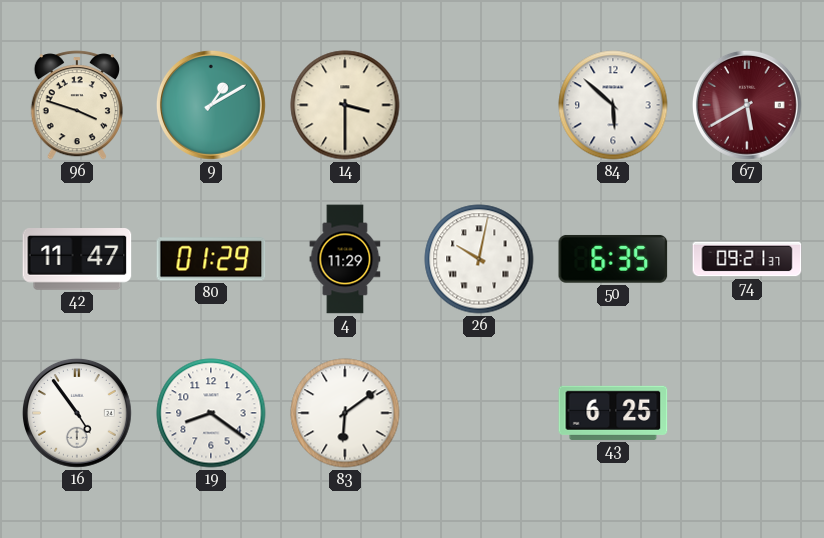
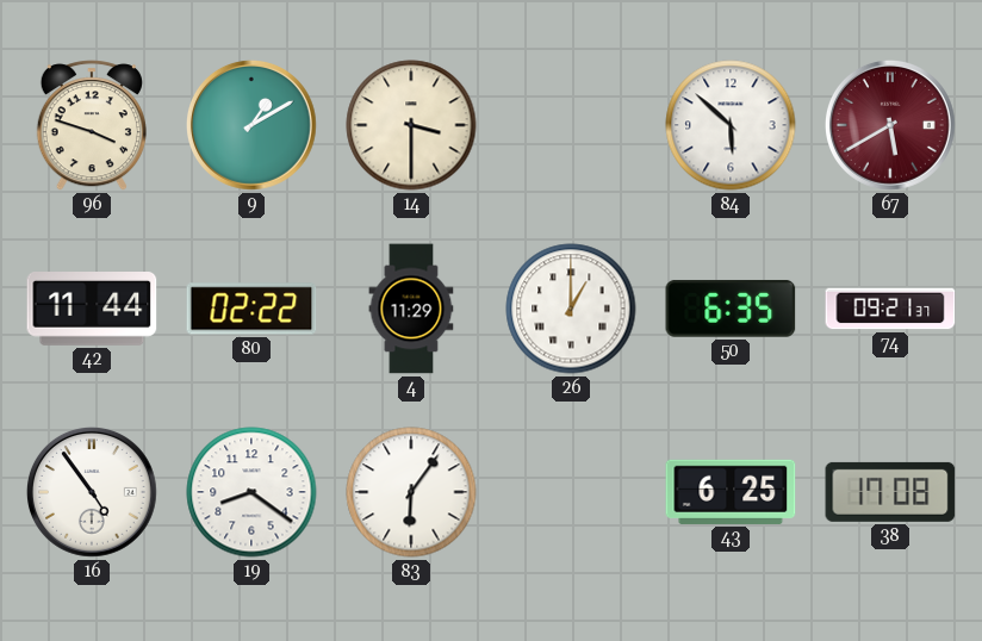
42: 11:47 -> 11:44 (92, 310)
80: 01:29 -> 02:22 (251, 309)
26: 10:02 -> 1:00 (571, 309)
83: 6:09 -> 6:06 (411, 492)
38: none -> 17:08 (890, 492)
